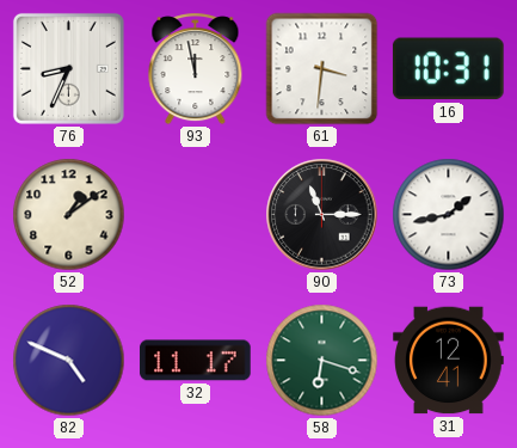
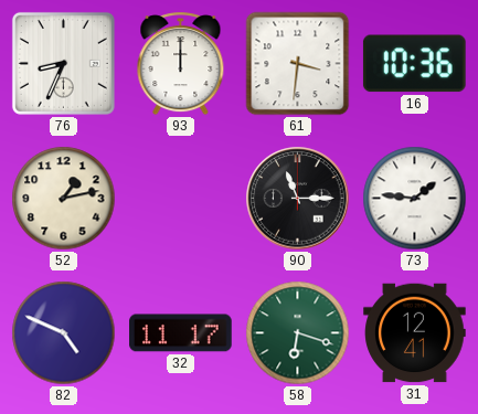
93: 11:58 -> 12:00 (181, 64)
16: 10:31 -> 10:36 (414, 64)
52: 1:09 -> 1:13 (64, 199)
73: 1:43 -> 1:46 (415, 199)
